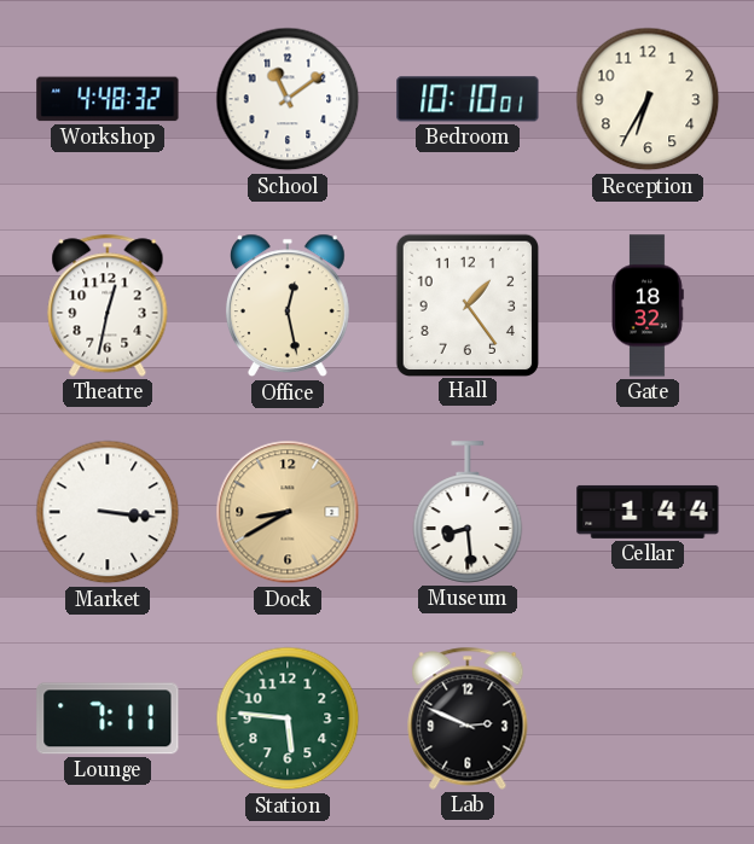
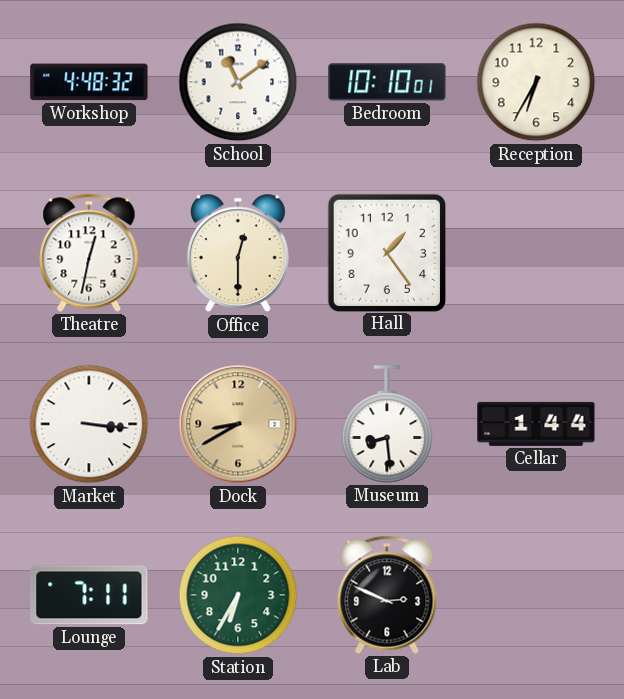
Office: 12:28 -> 12:30 (238, 253)
Gate: 18:32 -> none (648, 305)
Station: 5:46 -> 6:35 (238, 595)
